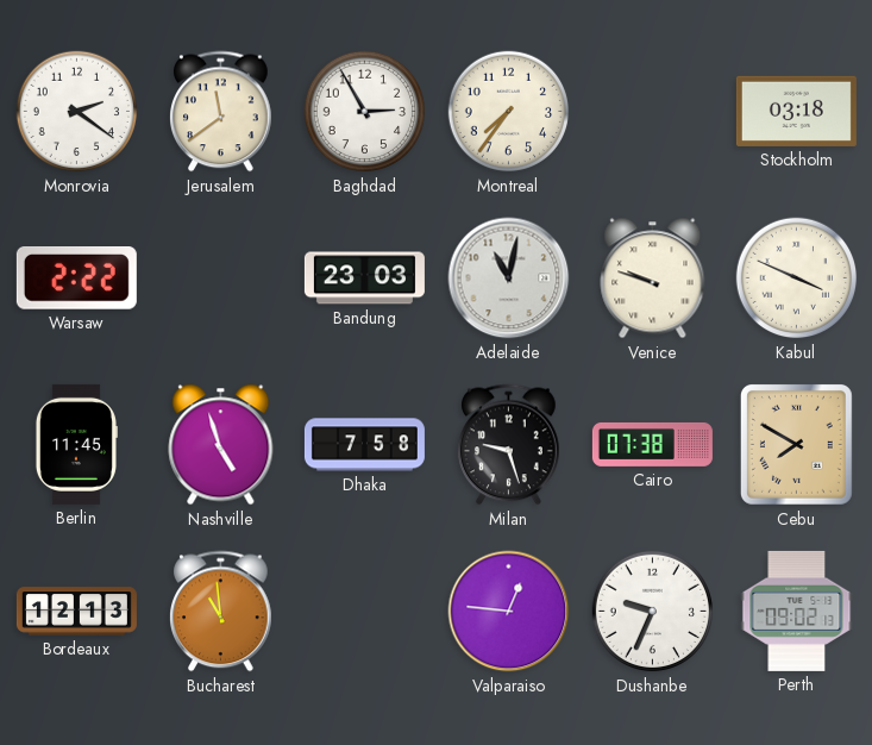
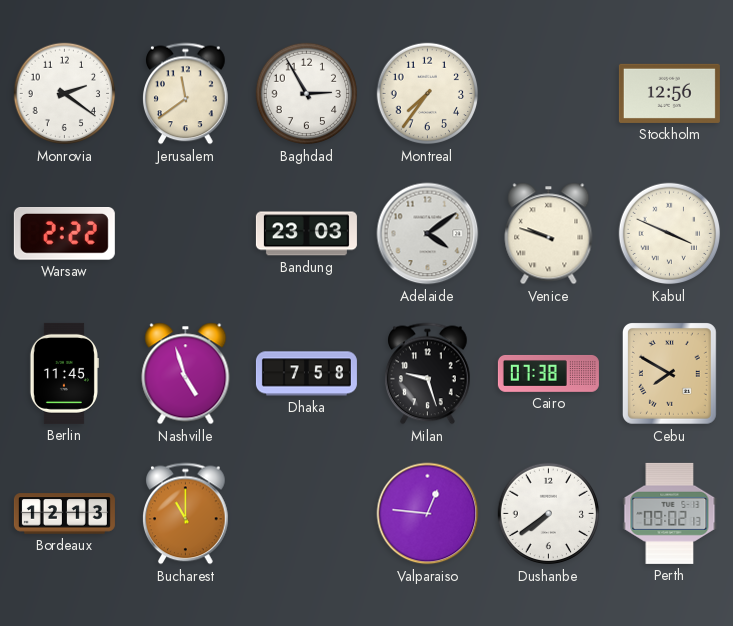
Stockholm: 03:18 -> 12:56 (669, 93)
Adelaide: 11:02 -> 4:09 (428, 234)
Bucharest: 10:59 -> 11:00 (186, 514)
Dushanbe: 9:34 -> 7:39 (549, 514)
